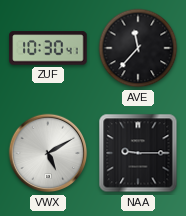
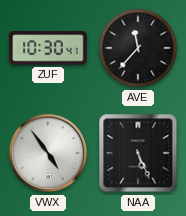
VWX: 5:10 -> 4:54 (48, 153)
NAA: 9:15 -> 5:26 (138, 153)
